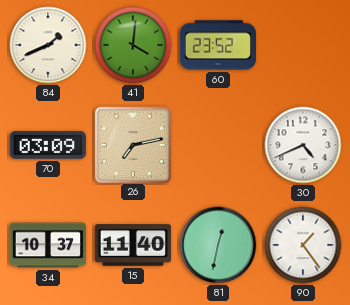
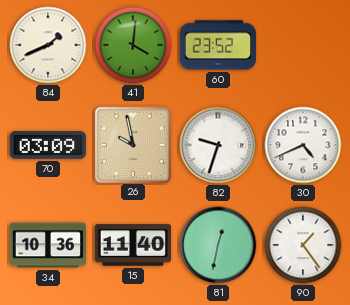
26: 7:13 -> 9:58 (132, 144)
82: none -> 9:33 (218, 145)
34: 10:37 -> 10:36 (47, 245)
